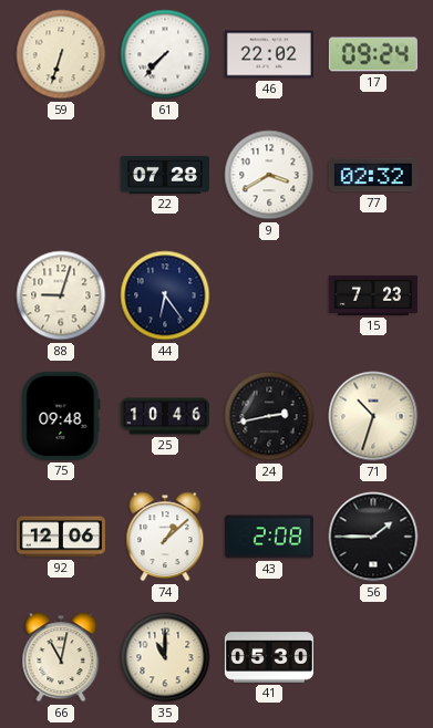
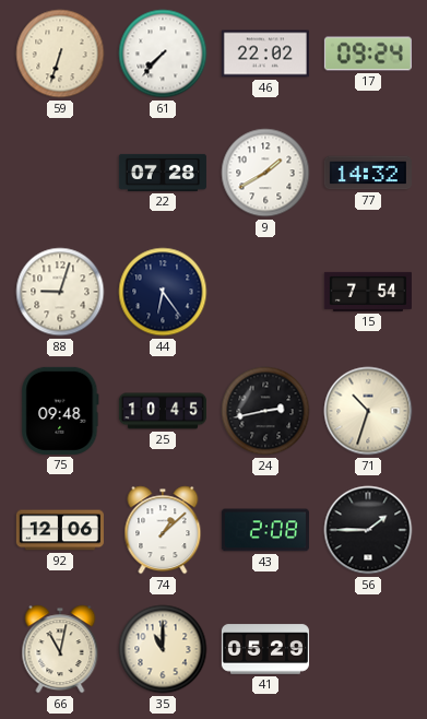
9: 3:40 -> 1:40 (265, 173)
77: 02:32 -> 14:32 (368, 173)
15: 7:23 -> 7:54 (368, 292)
25: 10:46 -> 10:45 (163, 411)
41: 05:30 -> 05:29 (265, 649)
